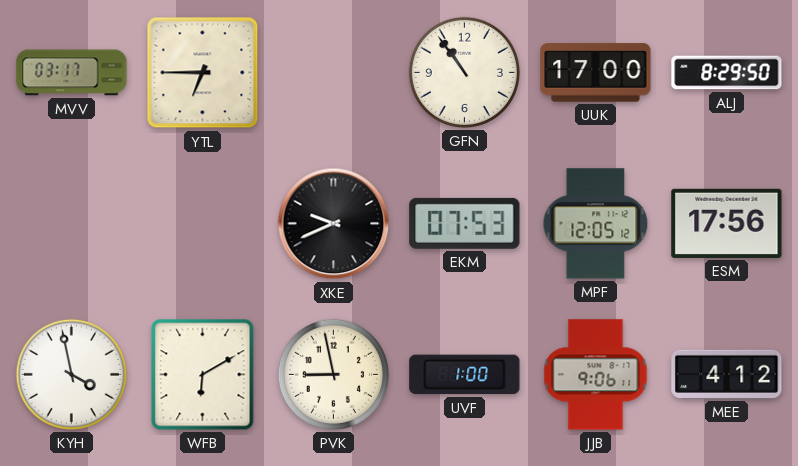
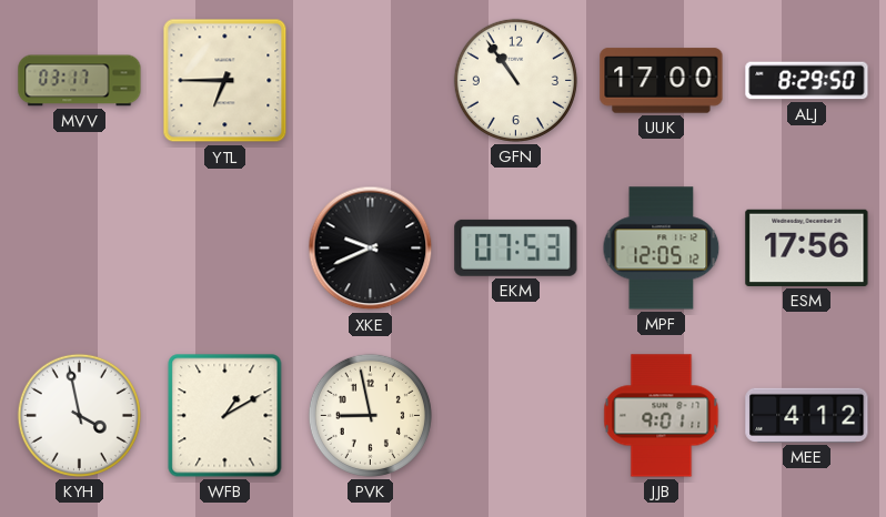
WFB: 6:10 -> 1:10 (225, 416)
UVF: 1:00 -> none (465, 375)
JJB: 9:06 -> 9:01 (662, 416)
